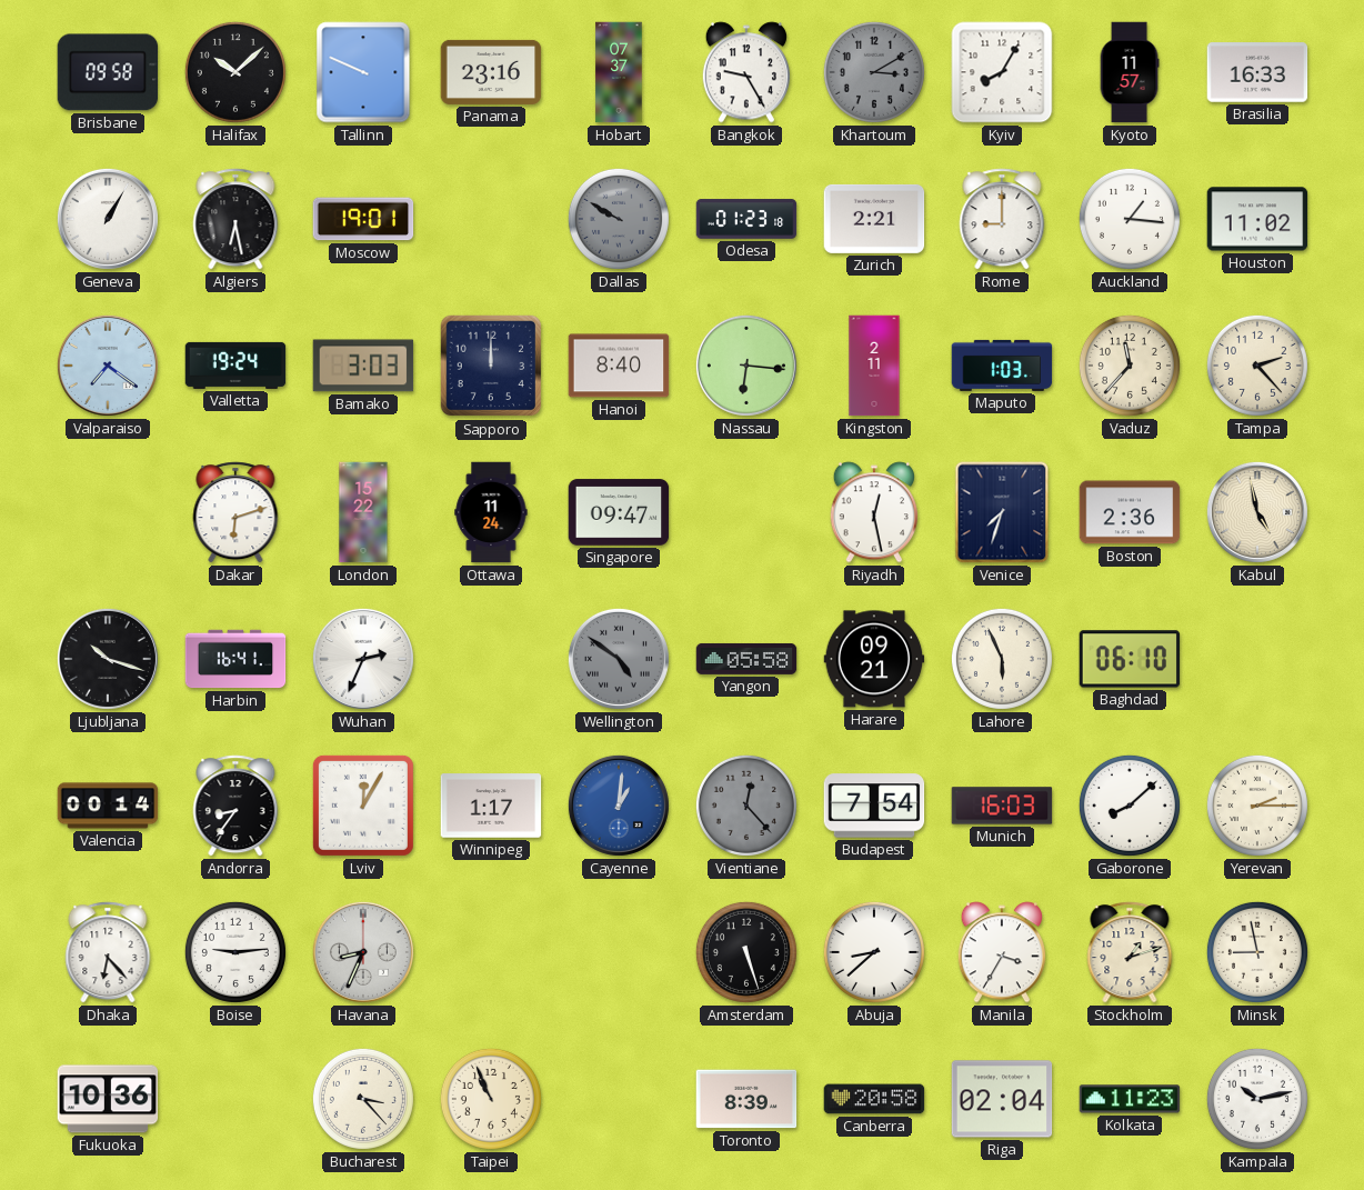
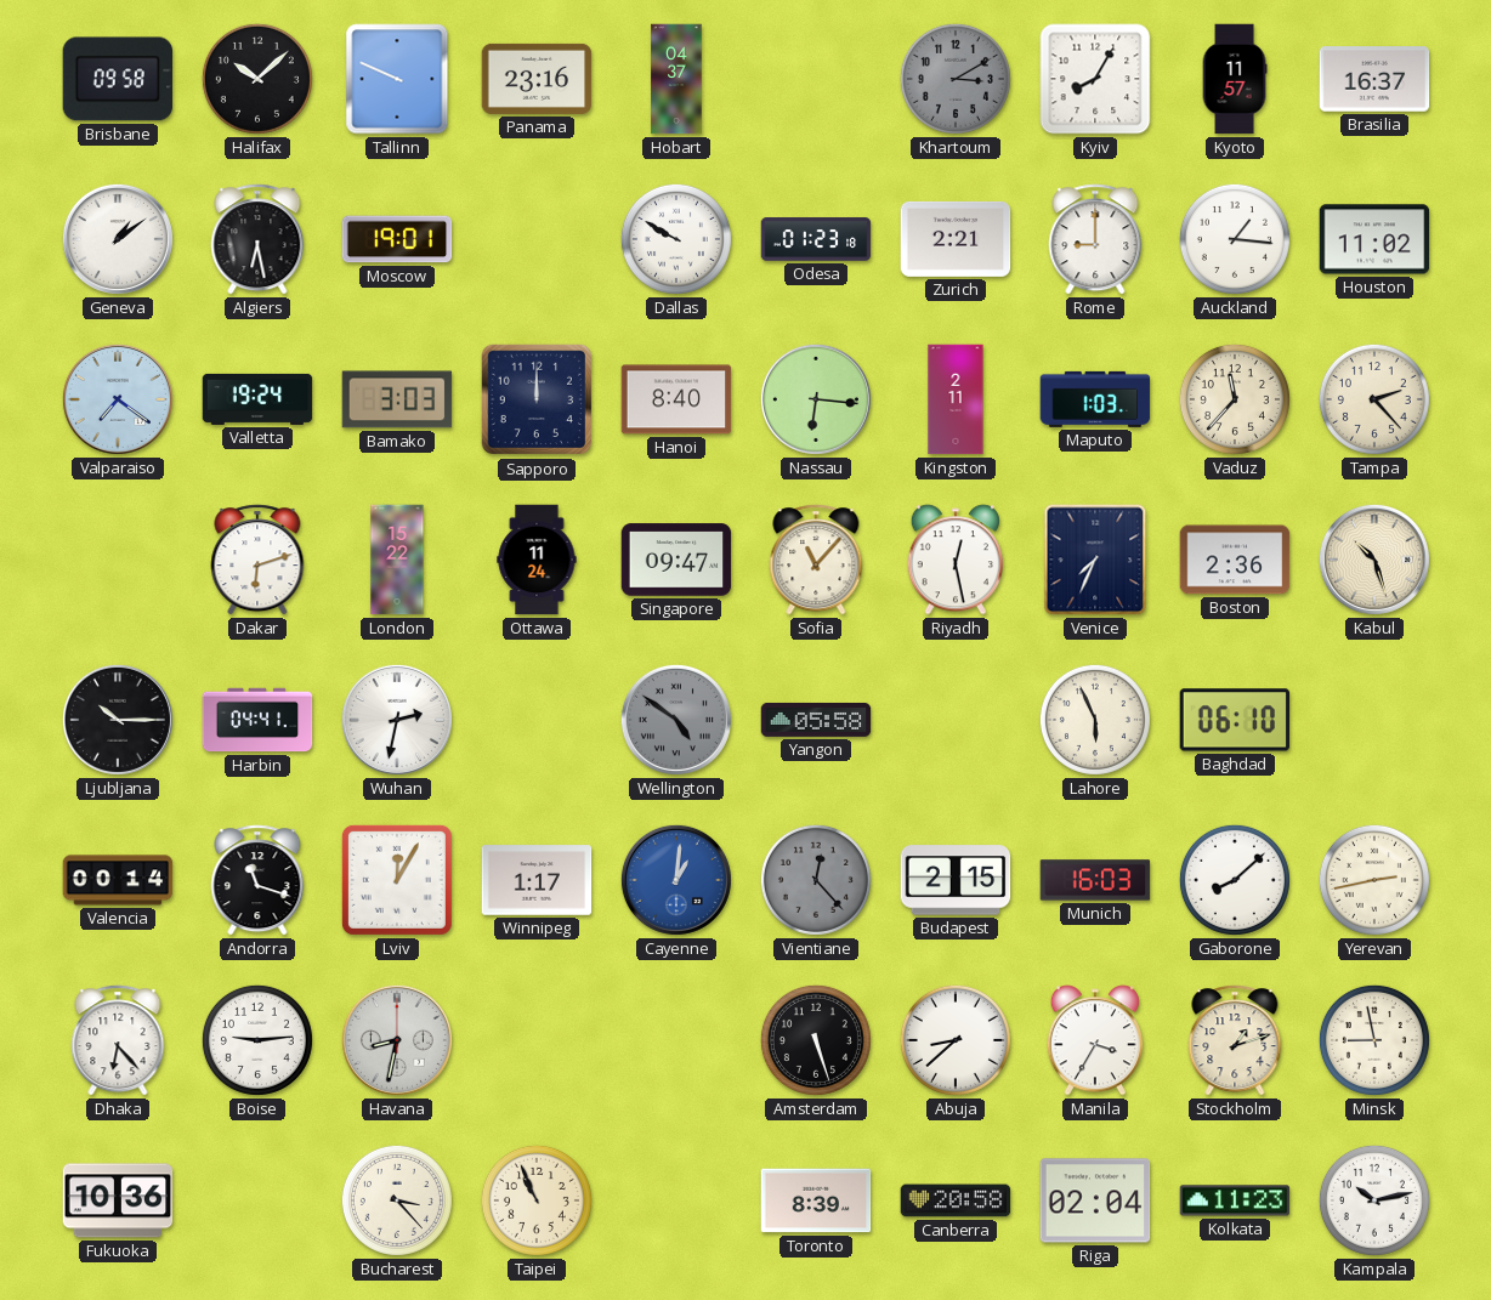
Hobart: 07:37 -> 04:37 (676, 79)
Bangkok: 9:25 -> none (745, 72)
Brasilia: 16:33 -> 16:37 (1374, 79)
Geneva: 1:05 -> 1:09 (118, 239)
Dallas dial: grey -> white (676, 239)
Sofia: none -> 11:07 (816, 560)
Venice: 7:33 -> 7:34 (1095, 560)
Kabul: 4:58 -> 10:27 (1374, 560)
Ljubljana: 10:18 -> 10:15 (118, 720)
Harbin: 16:41 -> 04:41 (257, 720)
Wuhan: 2:34 -> 2:32 (397, 720)
Harare: 09:21 -> none (874, 659)
Andorra: 8:36 -> 11:18 (257, 880)
Budapest: 7:54 -> 2:15 (956, 880)
Yerevan: 2:15 -> 2:43 (1374, 880)
Havana: 8:34 -> 8:32 (397, 1040)
